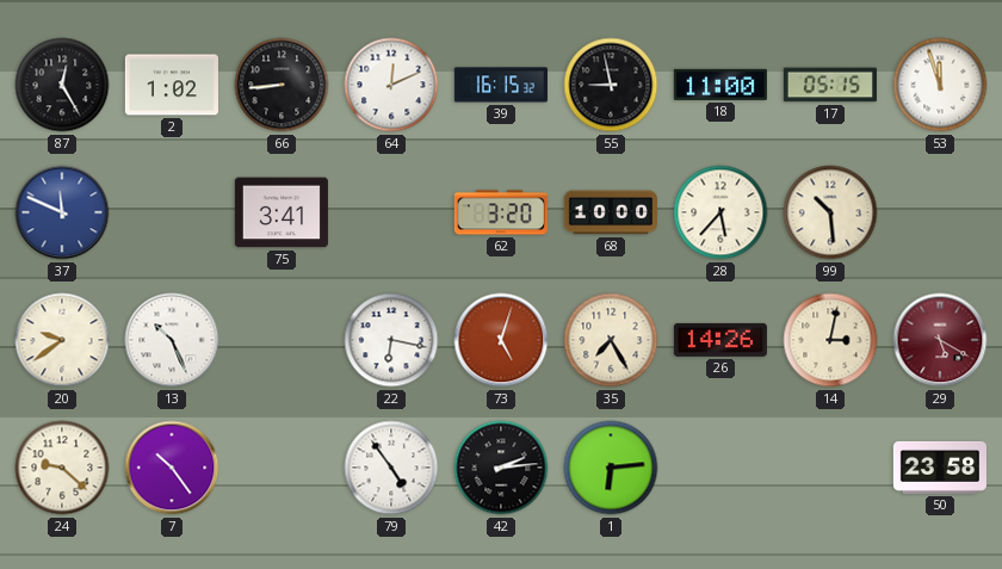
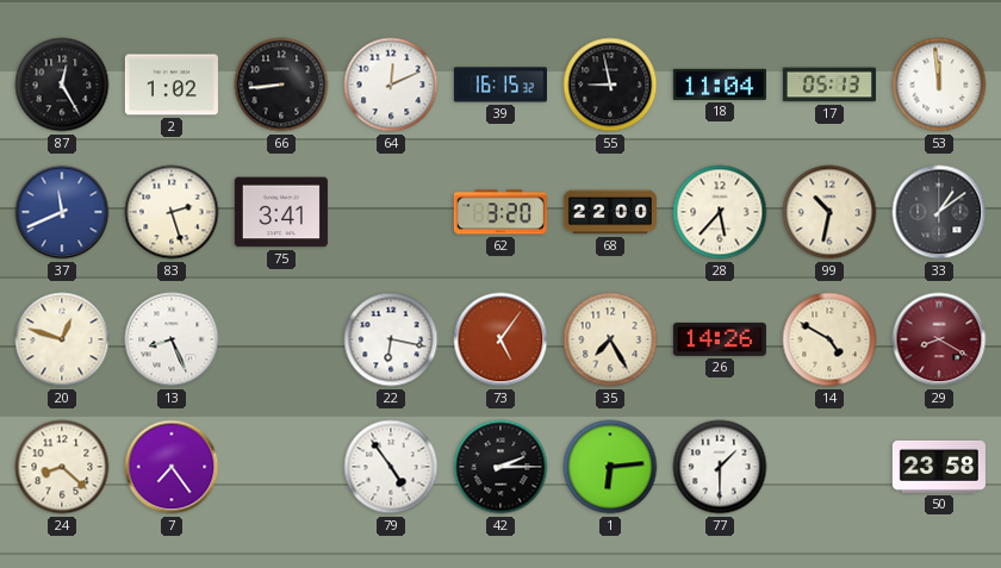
18: 11:00 -> 11:04 (720, 85)
17: 05:15 -> 05:13 (829, 85)
53: 11:57 -> 11:59 (939, 85)
37: 11:49 -> 11:41 (62, 212)
83: none -> 2:27 (172, 212)
68: 10:00 -> 22:00 (610, 212)
99: 10:29 -> 10:32 (829, 212)
33: none -> 1:09 (939, 212)
20: 9:39 -> 12:48 (62, 339)
13: 10:26 -> 8:26 (172, 339)
73: 5:03 -> 5:06 (500, 339)
14: 3:02 -> 4:50 (829, 339)
29: 5:20 -> 8:20 (939, 339)
24: 9:22 -> 8:22 (62, 467)
7: 10:24 -> 7:24 (172, 467)
42: 2:14 -> 2:15 (500, 467)
77: none -> 1:30 (720, 467)
